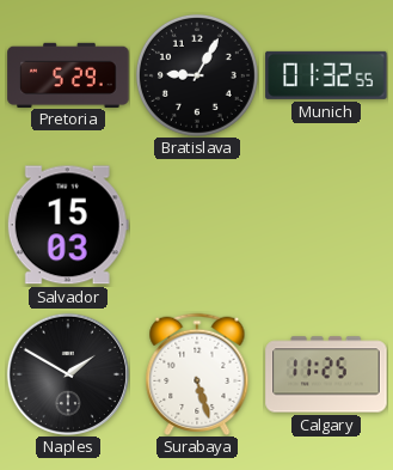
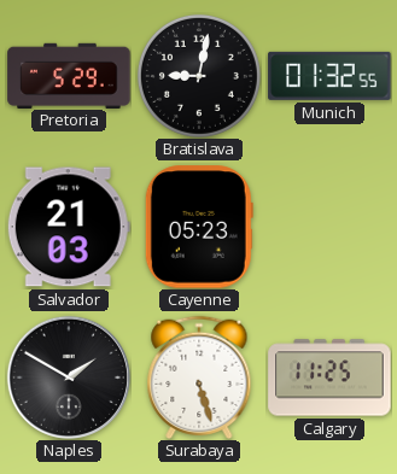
Bratislava: 9:05 -> 9:02 (199, 76)
Salvador: 15:03 -> 21:03 (69, 227)
Cayenne: none -> 05:23 (199, 227)
